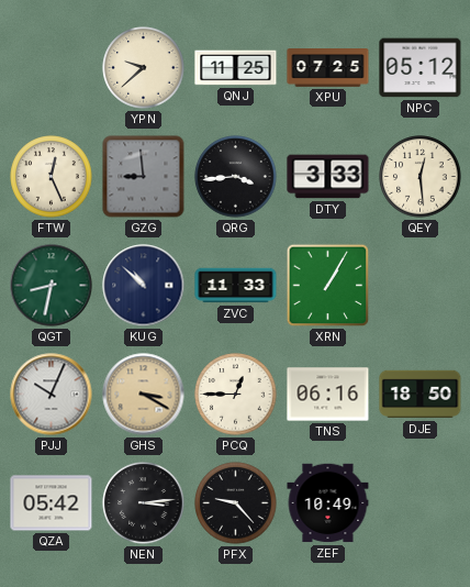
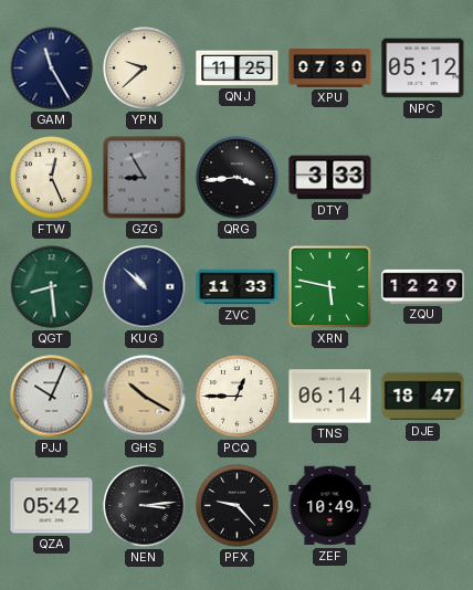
GAM: none -> 11:25 (52, 69)
XPU: 07:25 -> 07:30 (330, 69)
GZG: 8:59 -> 8:55 (145, 178)
QEY: 12:29 -> none (421, 177)
QGT: 8:32 -> 8:29 (52, 287)
XRN: 1:05 -> 5:47 (330, 287)
ZQU: none -> 12:29 (423, 286)
GHS: 3:20 -> 10:20 (145, 397)
TNS: 06:16 -> 06:14 (330, 397)
DJE: 18:50 -> 18:47 (423, 397)
